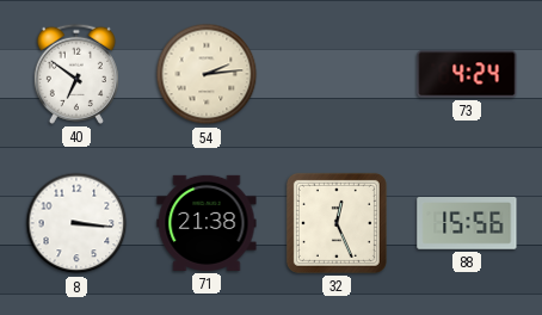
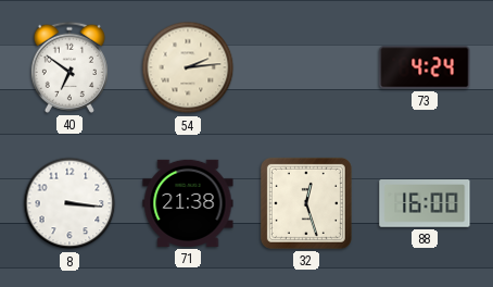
32: 12:26 -> 12:27 (306, 203)
88: 15:56 -> 16:00 (425, 204)
